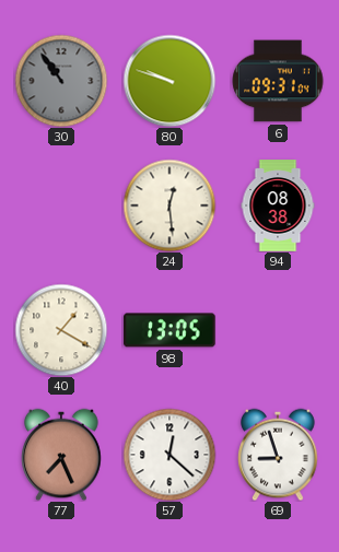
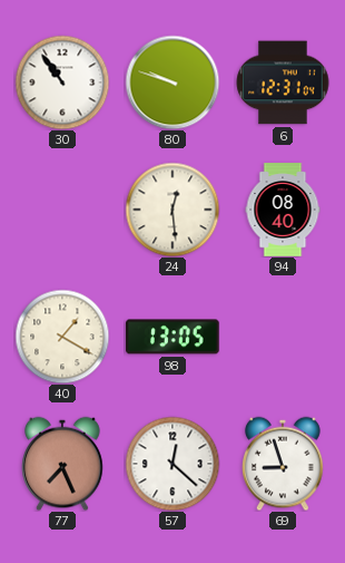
30 dial: grey -> white (62, 82)
6: 09:31 -> 12:31 (283, 82)
94: 08:38 -> 08:40 (283, 210)
